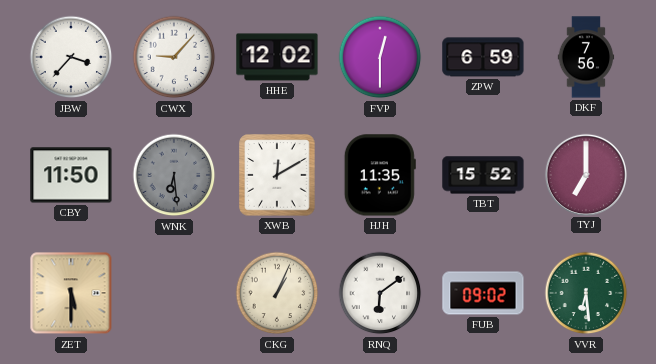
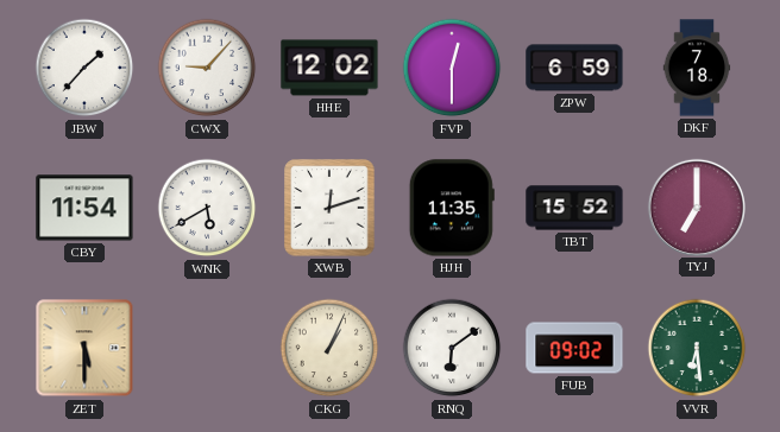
JBW: 3:37 -> 1:37 (84, 68)
DKF: 7:56 -> 7:18 (697, 68)
CBY: 11:50 -> 11:54 (84, 208)
WNK: 6:29 -> 5:40 (207, 208)
WNK dial: grey -> white (207, 208)
XWB: 12:10 -> 12:12 (329, 208)
